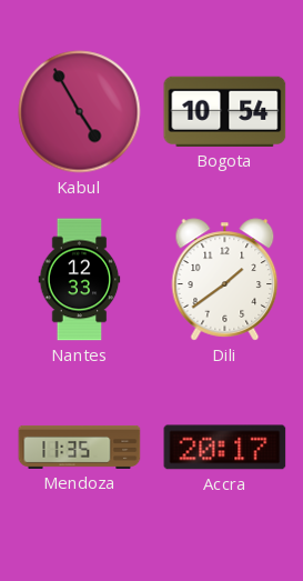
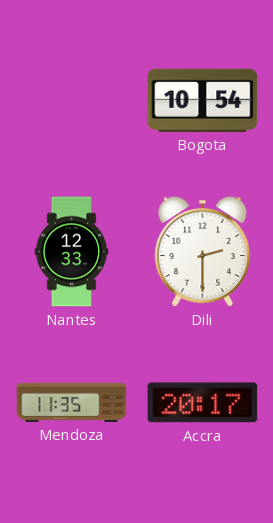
Kabul: 4:55 -> none (80, 112)
Dili: 1:39 -> 2:30 (203, 252)
